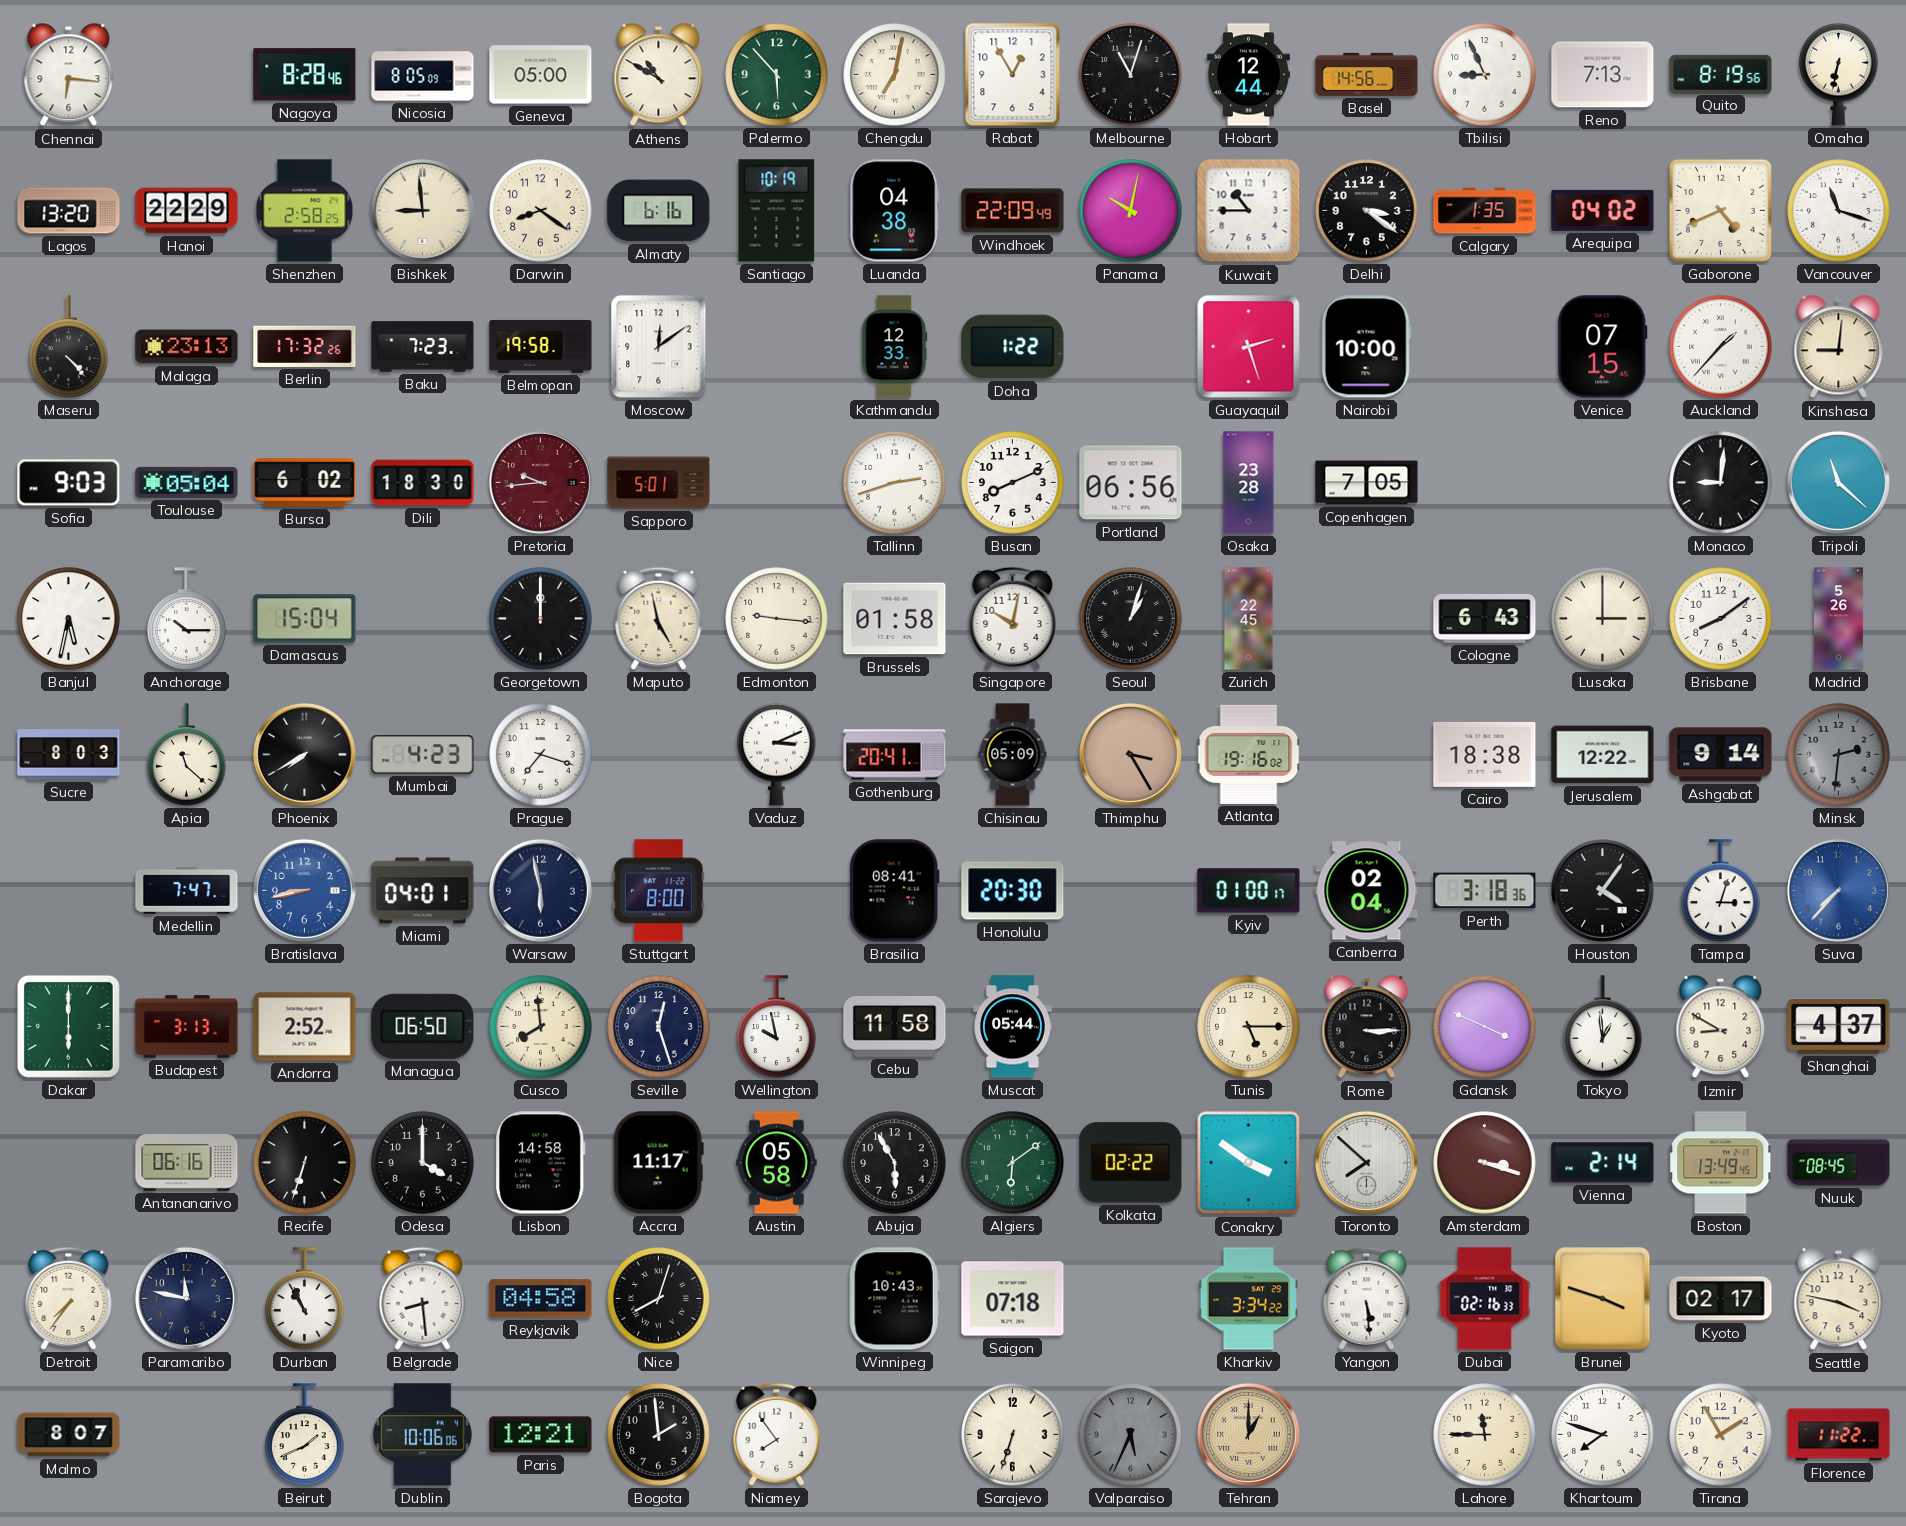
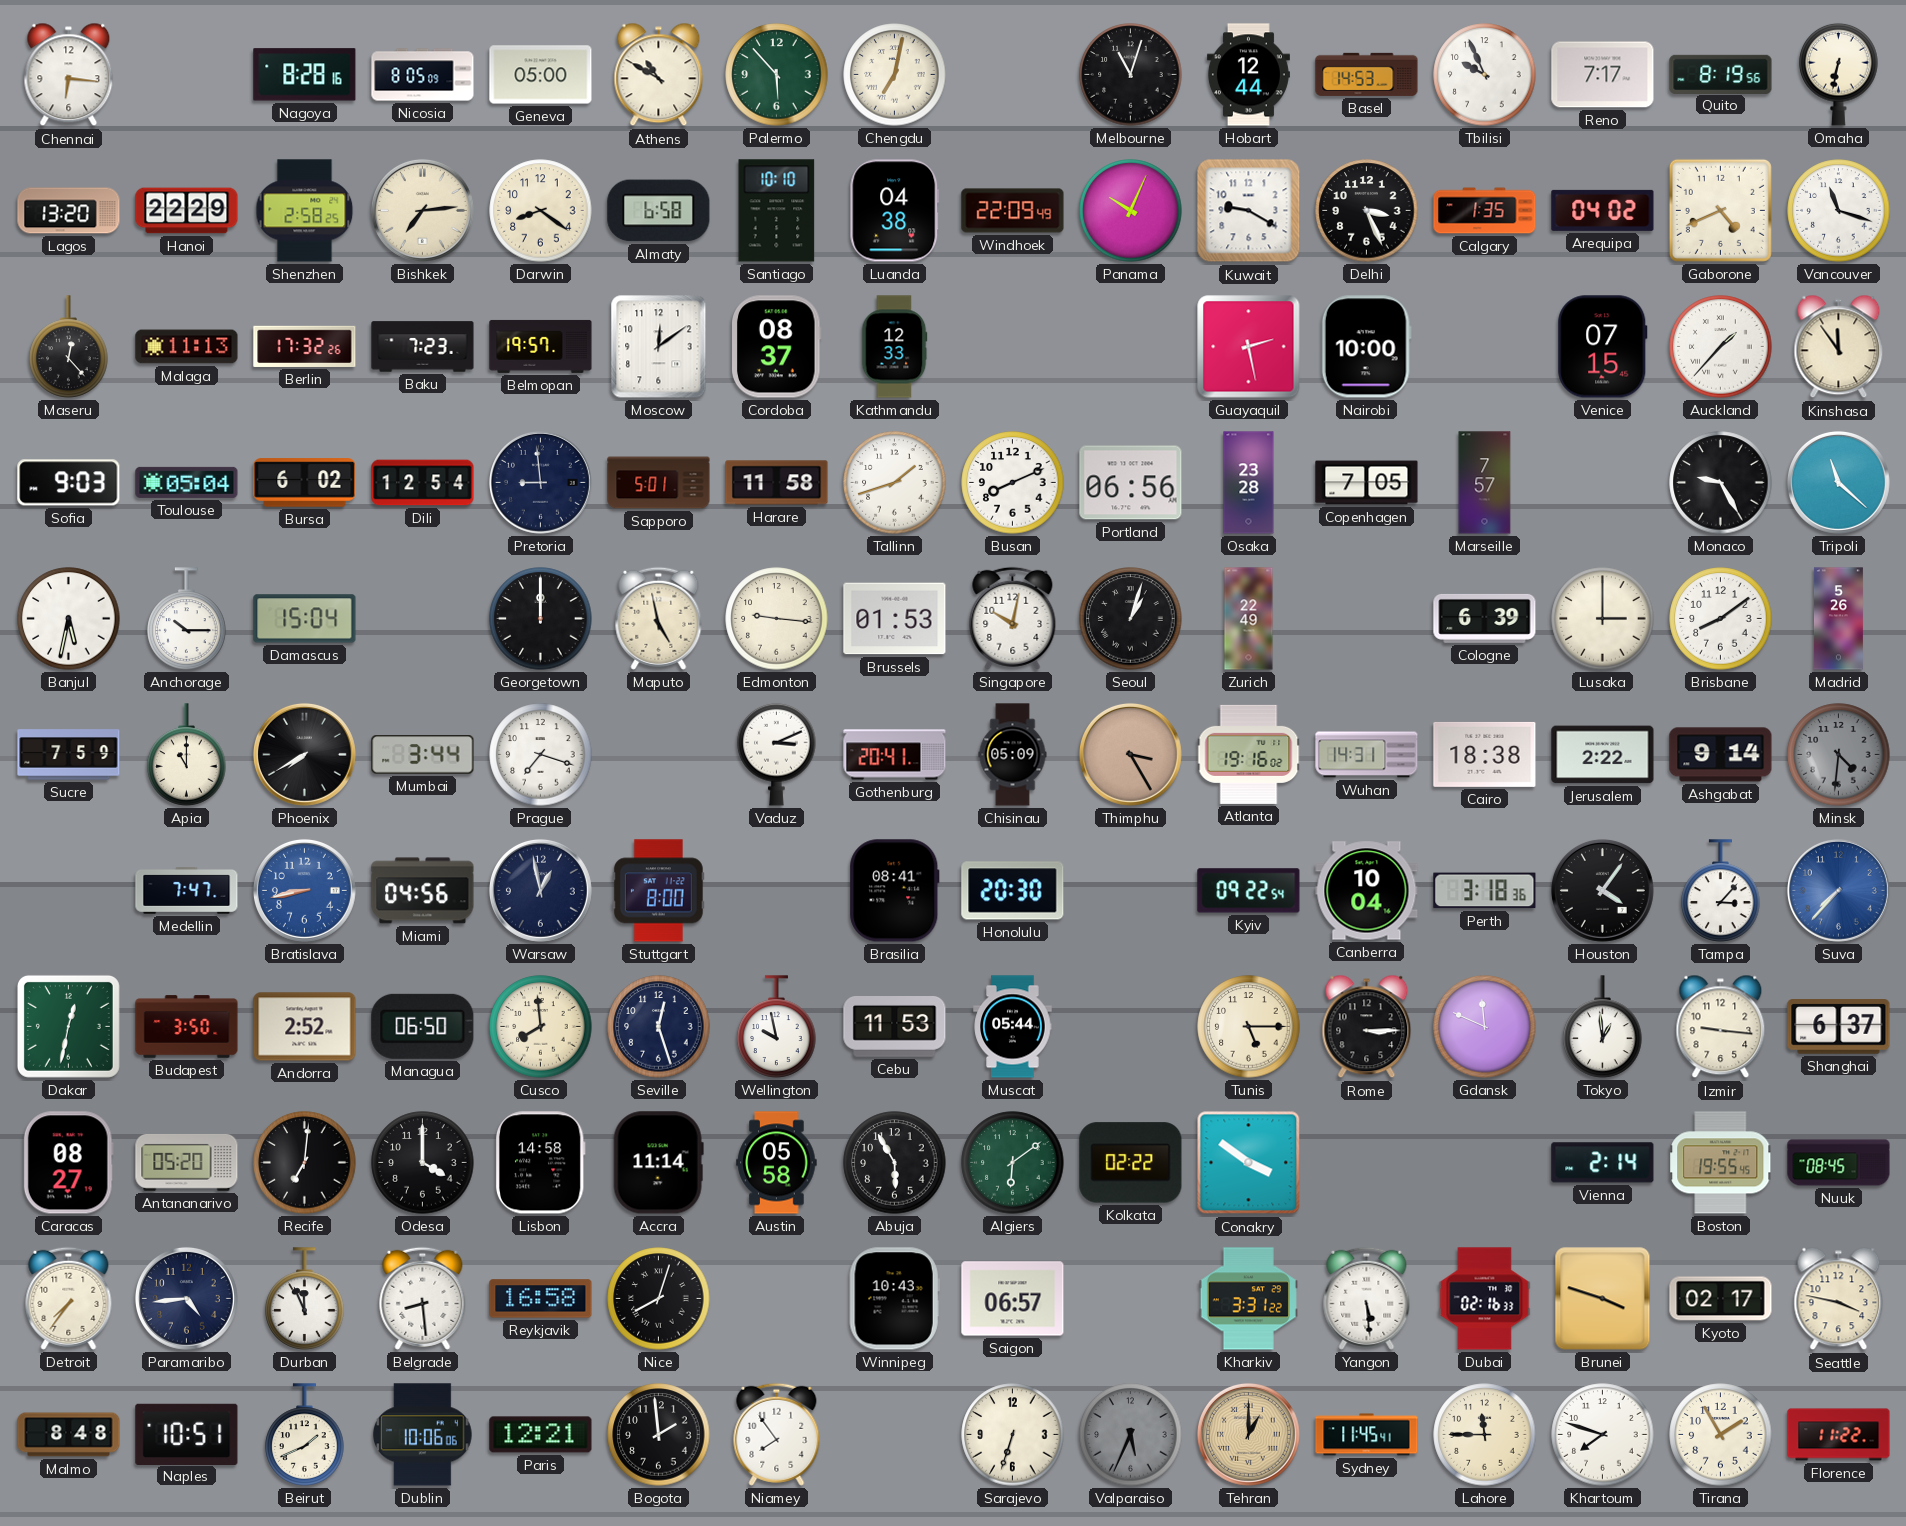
Nagoya: 8:28:46 -> 8:28:16 (305, 75)
Rabat: 12:55 -> none (1013, 75)
Basel: 14:56 -> 14:53 (1367, 74)
Tbilisi: 8:56 -> 9:56 (1485, 75)
Reno: 7:13 -> 7:17 (1603, 75)
Bishkek: 8:59 -> 7:14 (422, 210)
Almaty: 6:16 -> 6:58 (659, 211)
Santiago: 10:19 -> 10:10 (777, 211)
Panama: 10:02 -> 10:04 (1131, 211)
Kuwait: 10:45 -> 9:20 (1249, 211)
Delhi: 3:21 -> 3:26 (1367, 211)
Maseru: 4:23 -> 12:23 (69, 347)
Malaga: 23:13 -> 11:13 (187, 347)
Belmopan: 19:58 -> 19:57 (541, 346)
Cordoba: none -> 08:37 (777, 347)
Doha: 1:22 -> none (1013, 347)
Guayaquil: 2:27 -> 2:28 (1249, 347)
Kinshasa: 9:01 -> 11:54 (1839, 347)
Dili: 18:30 -> 12:54 (423, 483)
Pretoria: 9:44 -> 8:59 (540, 482)
Pretoria dial: burgundy -> navy (540, 482)
Harare: none -> 11:58 (777, 483)
Tallinn: 2:42 -> 1:42 (895, 483)
Marseille: none -> 7:57 (1485, 483)
Monaco: 9:01 -> 9:25 (1721, 483)
Brussels: 01:58 -> 01:53 (895, 619)
Zurich: 22:45 -> 22:49 (1249, 619)
Cologne: 6:43 -> 6:39 (1485, 618)
Sucre: 8:03 -> 7:59 (69, 755)
Apia: 11:22 -> 11:00 (187, 755)
Mumbai: 4:23 -> 3:44 (423, 755)
Wuhan: none -> 14:31 (1367, 755)
Jerusalem: 12:22 -> 2:22 (1603, 755)
Minsk: 2:31 -> 4:31 (1839, 755)
Miami: 04:01 -> 04:56 (423, 891)
Warsaw: 5:58 -> 12:58 (540, 890)
Kyiv: 01:00 -> 09:22 (1249, 891)
Canberra: 02:04 -> 10:04 (1367, 891)
Tampa: 3:03 -> 3:07 (1721, 891)
Dakar: 6:00 -> 12:32 (68, 1026)
Budapest: 3:13 -> 3:50 (187, 1027)
Cebu: 11:58 -> 11:53 (895, 1027)
Gdansk: 3:49 -> 11:49 (1485, 1027)
Izmir: 8:50 -> 9:16 (1721, 1027)
Shanghai: 4:37 -> 6:37 (1839, 1027)
Caracas: none -> 08:27 (68, 1163)
Antananarivo: 06:16 -> 05:20 (187, 1162)
Recife: 6:33 -> 7:01 (305, 1163)
Accra: 11:17 -> 11:14 (658, 1163)
Toronto: 7:52 -> none (1366, 1162)
Amsterdam: 3:18 -> none (1485, 1163)
Boston: 13:49 -> 19:55 (1721, 1163)
Paramaribo: 11:47 -> 4:44 (186, 1298)
Durban: 10:56 -> 11:56 (305, 1299)
Reykjavik: 04:58 -> 16:58 (541, 1299)
Saigon: 07:18 -> 06:57 (1013, 1299)
Kharkiv: 3:34 -> 3:31 (1248, 1299)
Malmo: 8:07 -> 8:48 (69, 1435)
Naples: none -> 10:51 (187, 1434)
Sydney: none -> 11:45 (1367, 1435)
